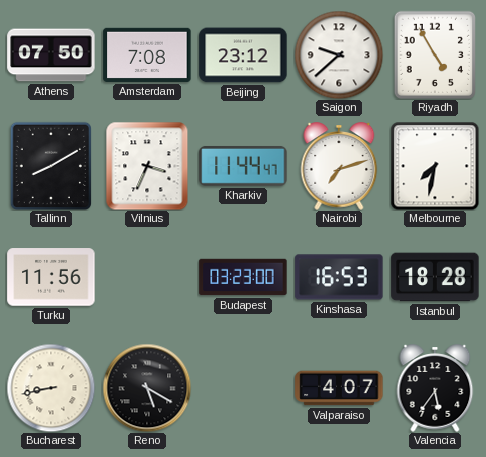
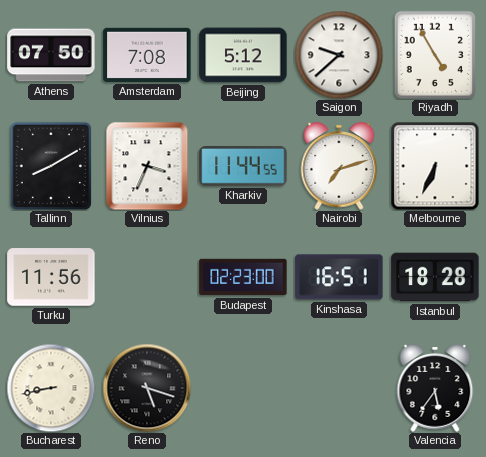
Beijing: 23:12 -> 5:12 (243, 55)
Kharkiv: 11:44:47 -> 11:44:55 (243, 166)
Melbourne: 7:32 -> 6:34 (435, 166)
Budapest: 03:23 -> 02:23 (243, 277)
Kinshasa: 16:53 -> 16:51 (339, 277)
Reno: 5:20 -> 5:18 (147, 388)
Valparaiso: 4:07 -> none (339, 388)
